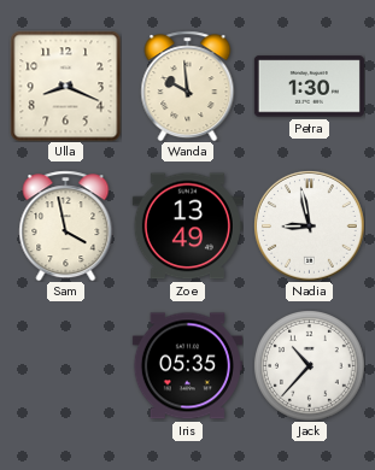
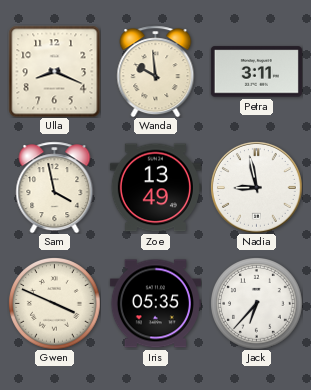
Petra: 1:30 -> 3:11 (256, 72)
Gwen: none -> 3:49 (54, 303)
Jack: 10:37 -> 6:37 (256, 303)
